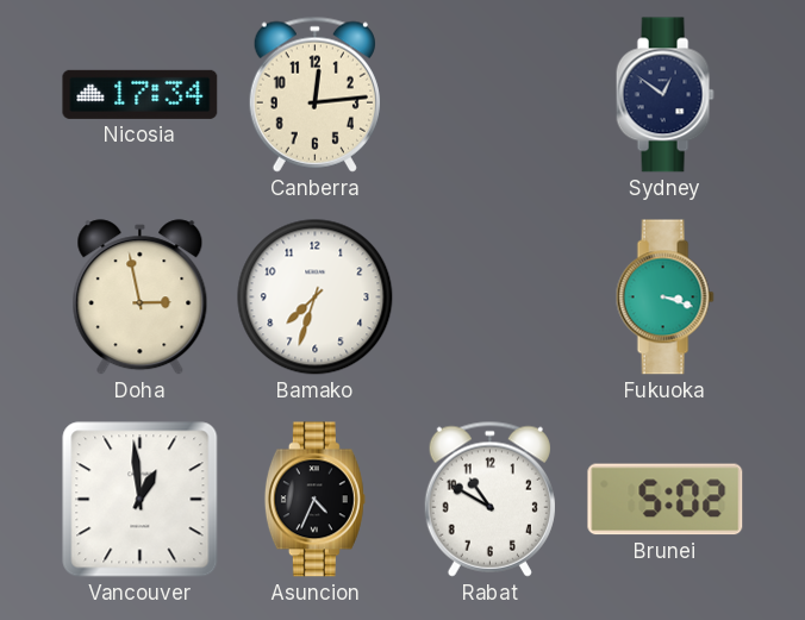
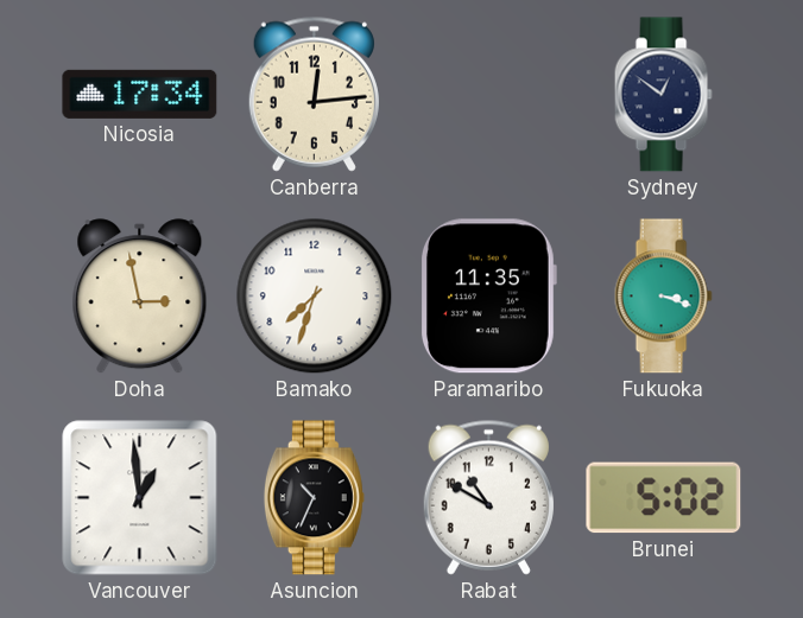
Paramaribo: none -> 11:35 (488, 297)
Asuncion: 4:34 -> 10:34 (314, 498)
